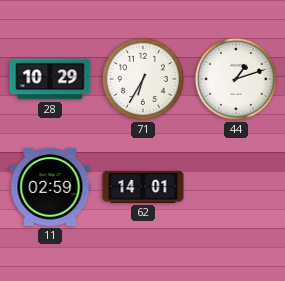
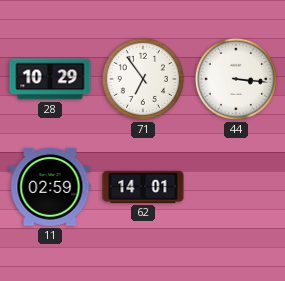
71: 6:35 -> 6:54 (143, 79)
44: 1:12 -> 3:16 (236, 79)
